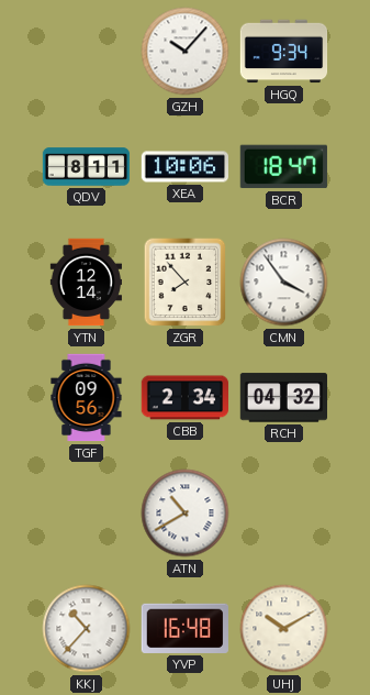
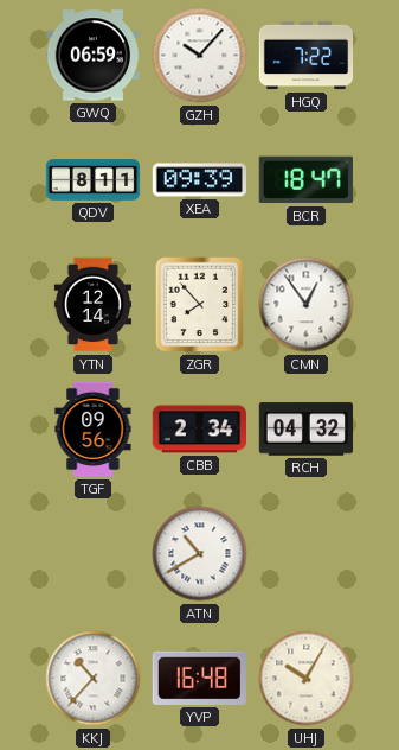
GWQ: none -> 06:59 (94, 56)
HGQ: 9:34 -> 7:22 (307, 56)
XEA: 10:06 -> 09:39 (200, 180)
CMN: 3:54 -> 12:54 (307, 305)
UHJ: 10:10 -> 10:05 (307, 679)
